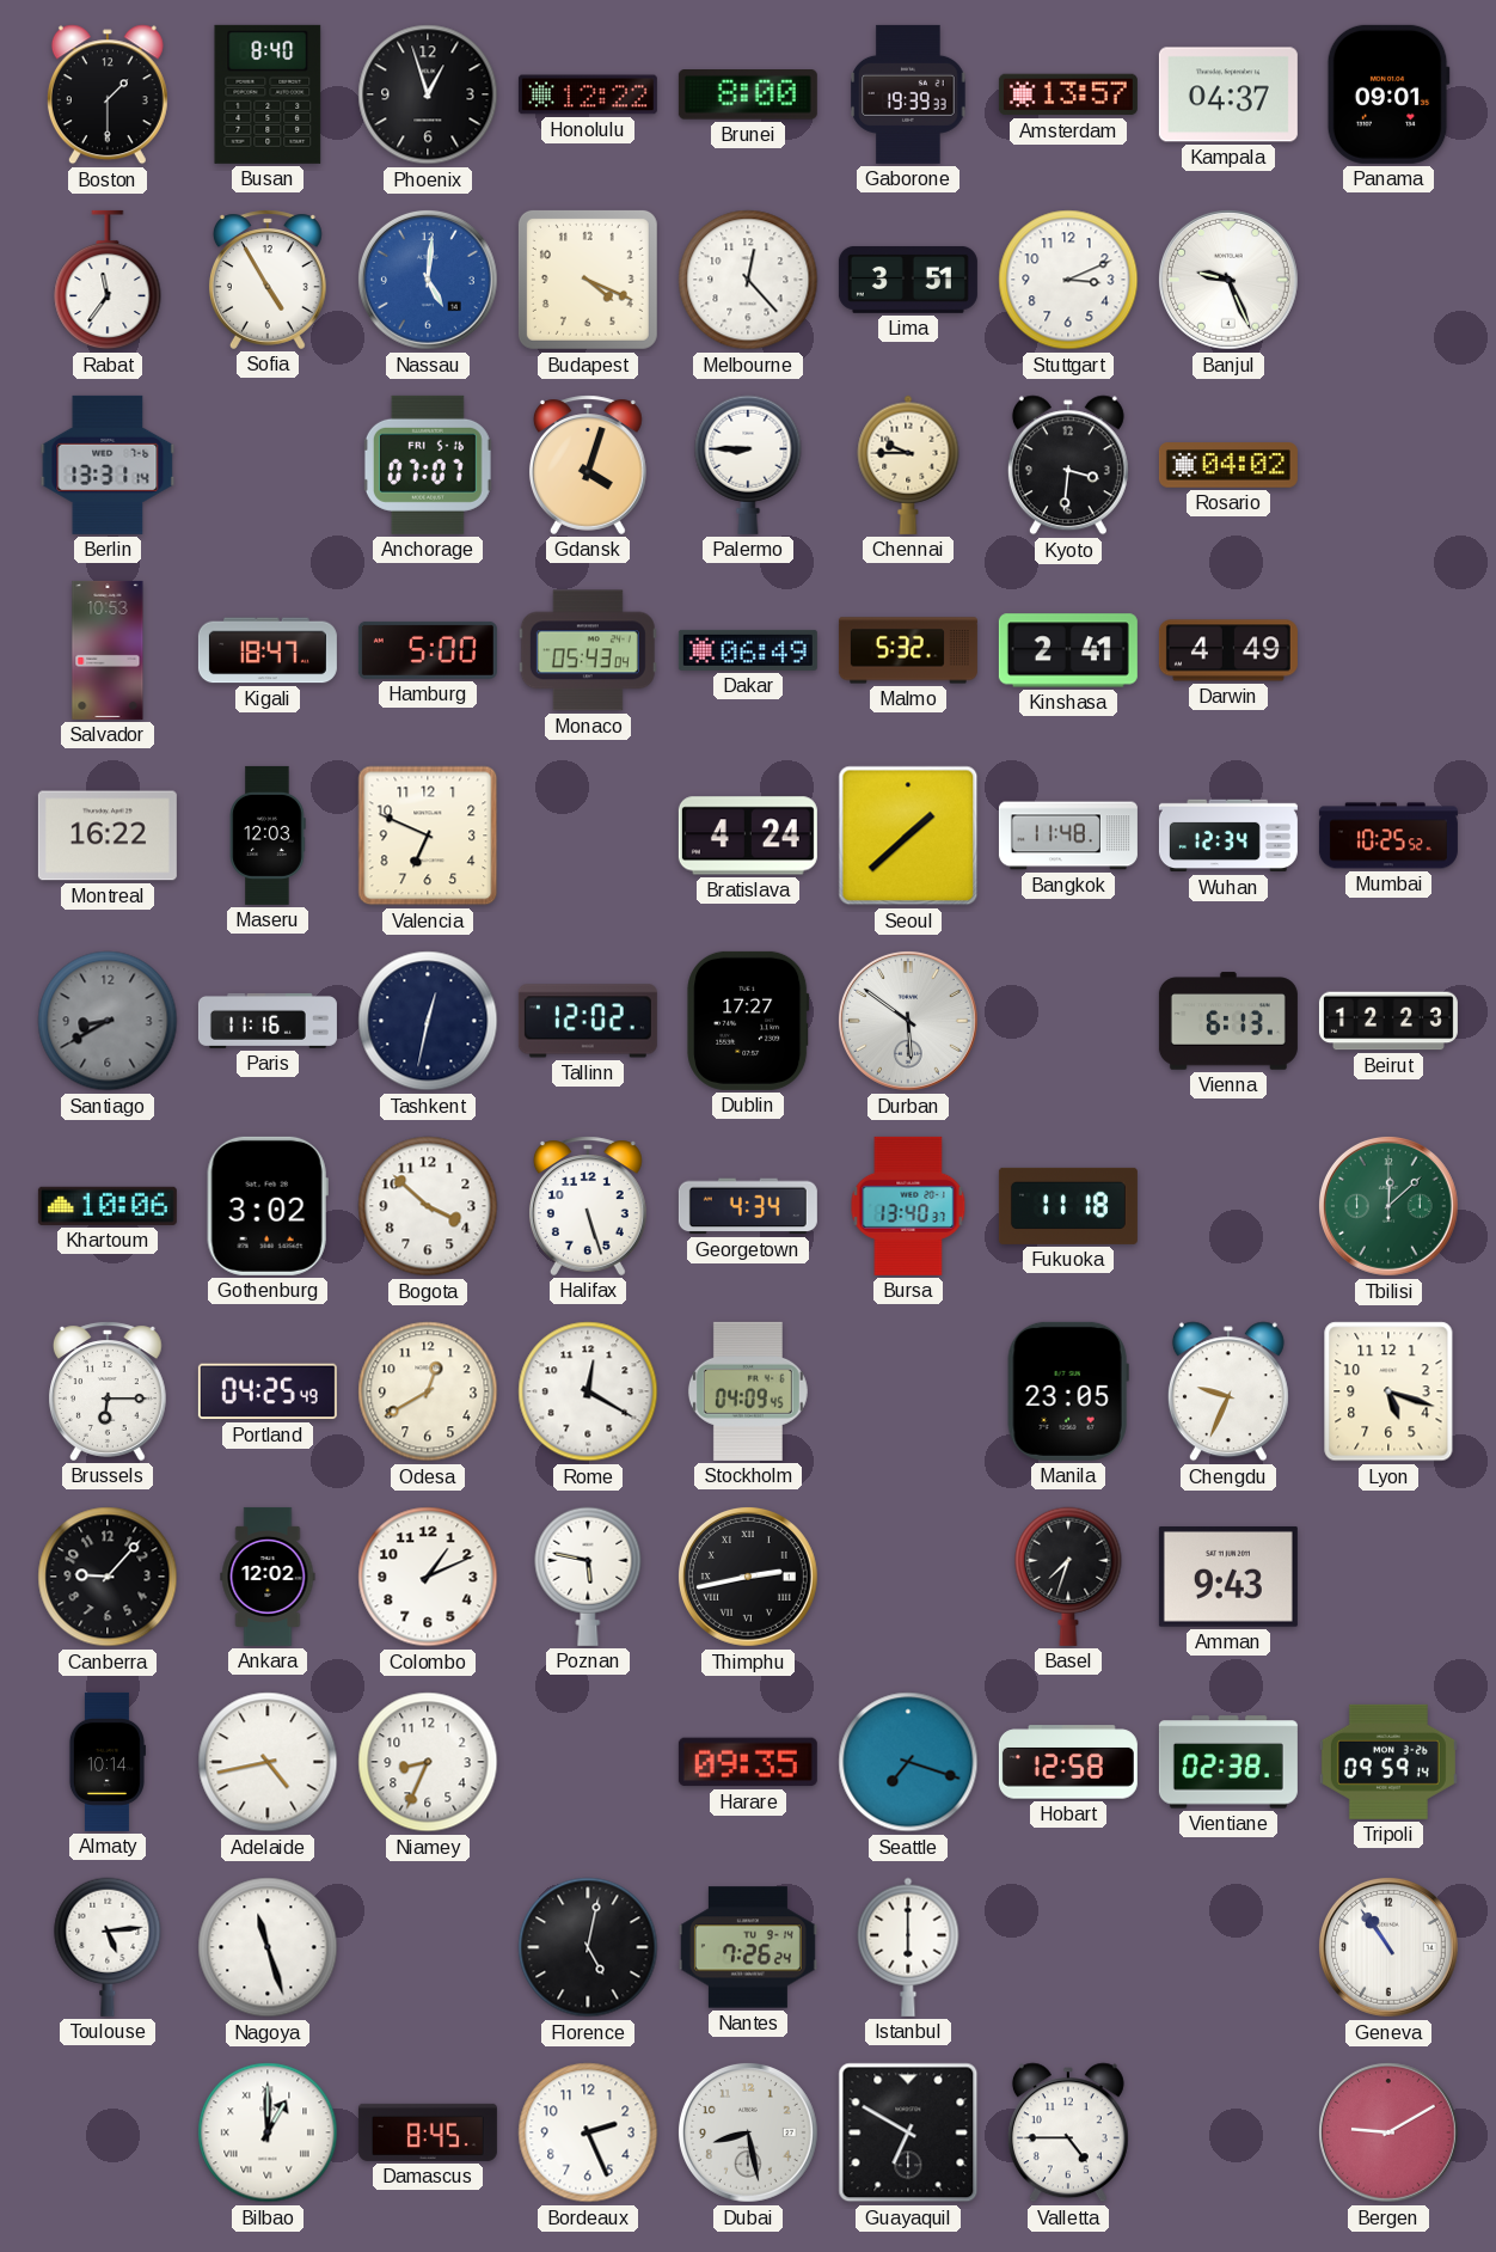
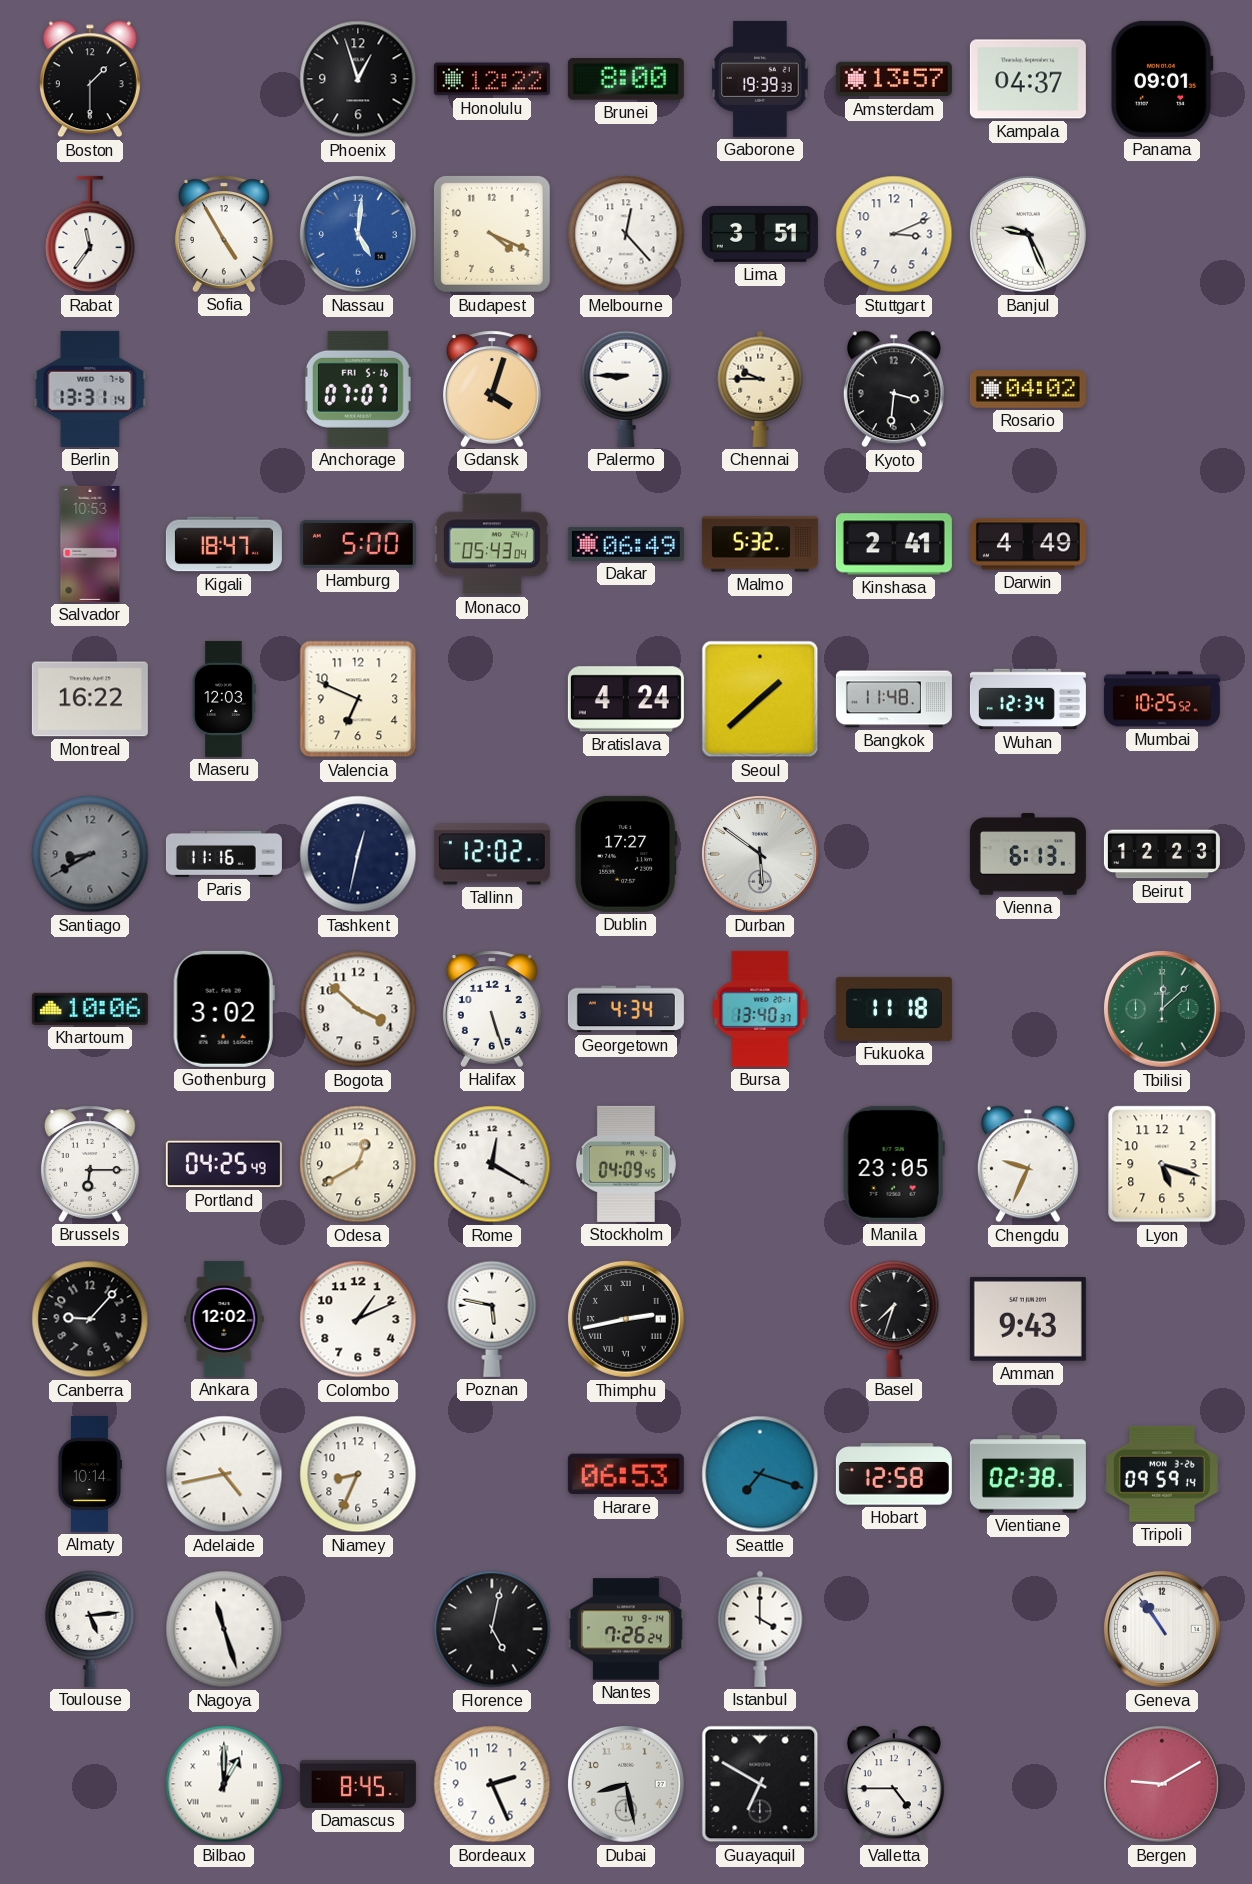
Busan: 8:40 -> none (268, 94)
Harare: 09:35 -> 06:53 (626, 1474)
Istanbul: 6:00 -> 4:00 (760, 1629)
